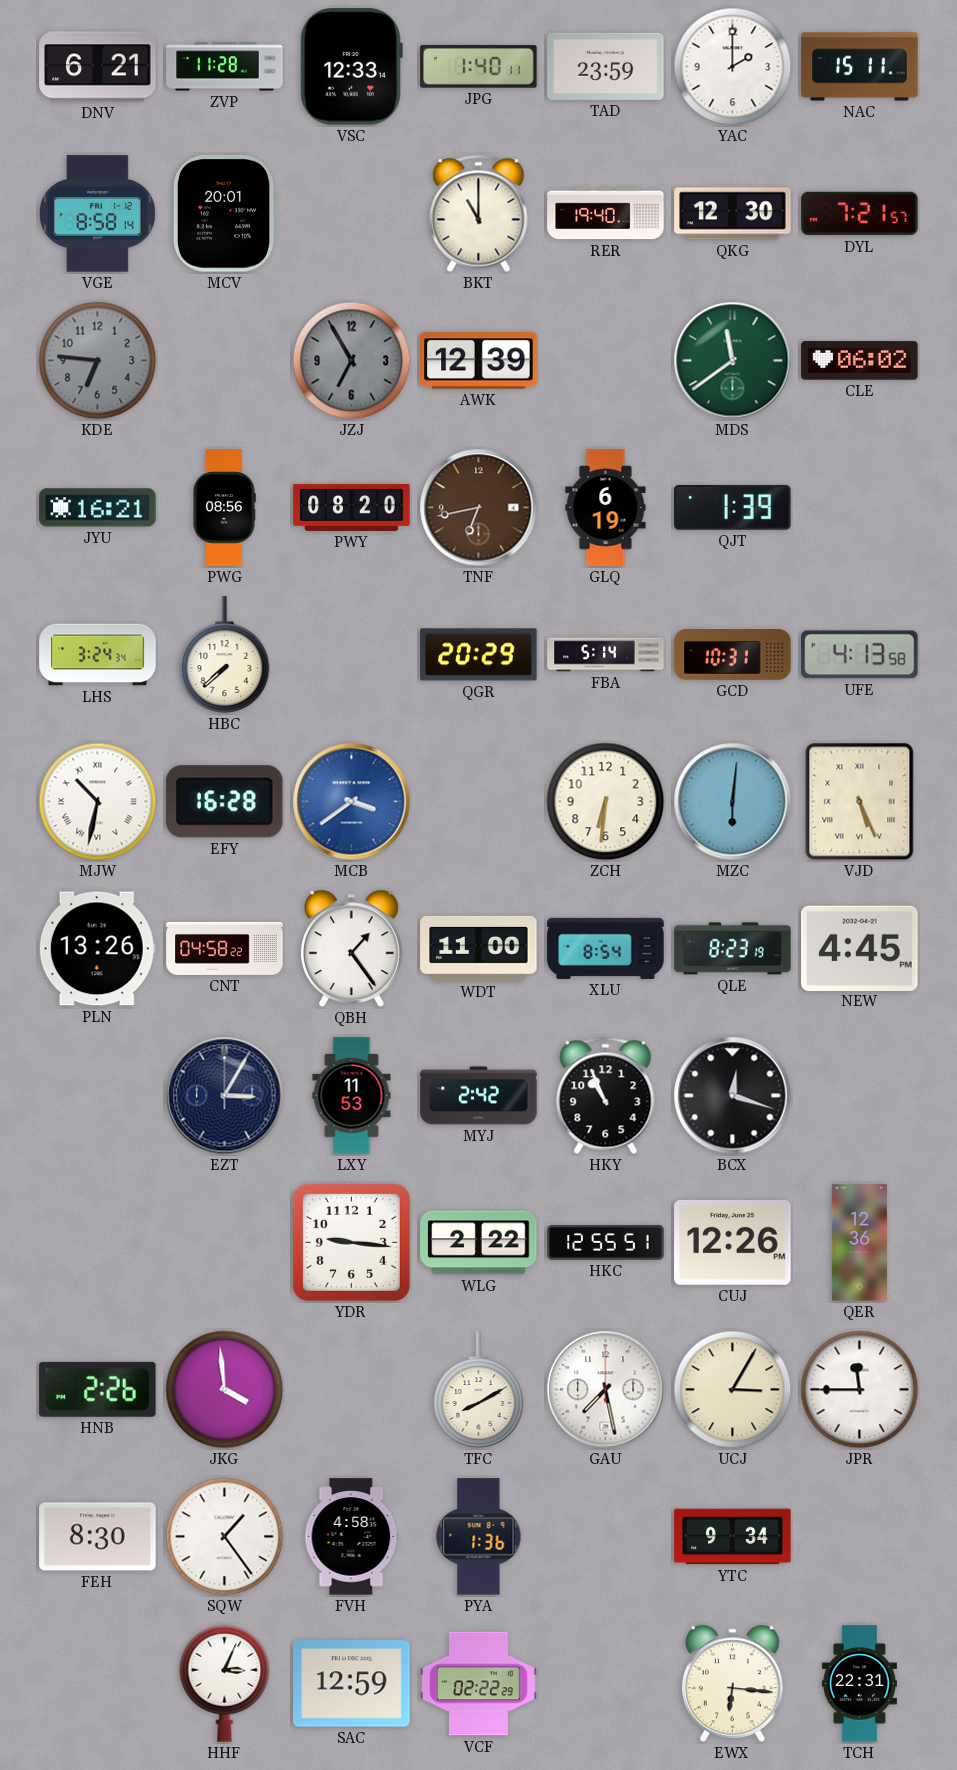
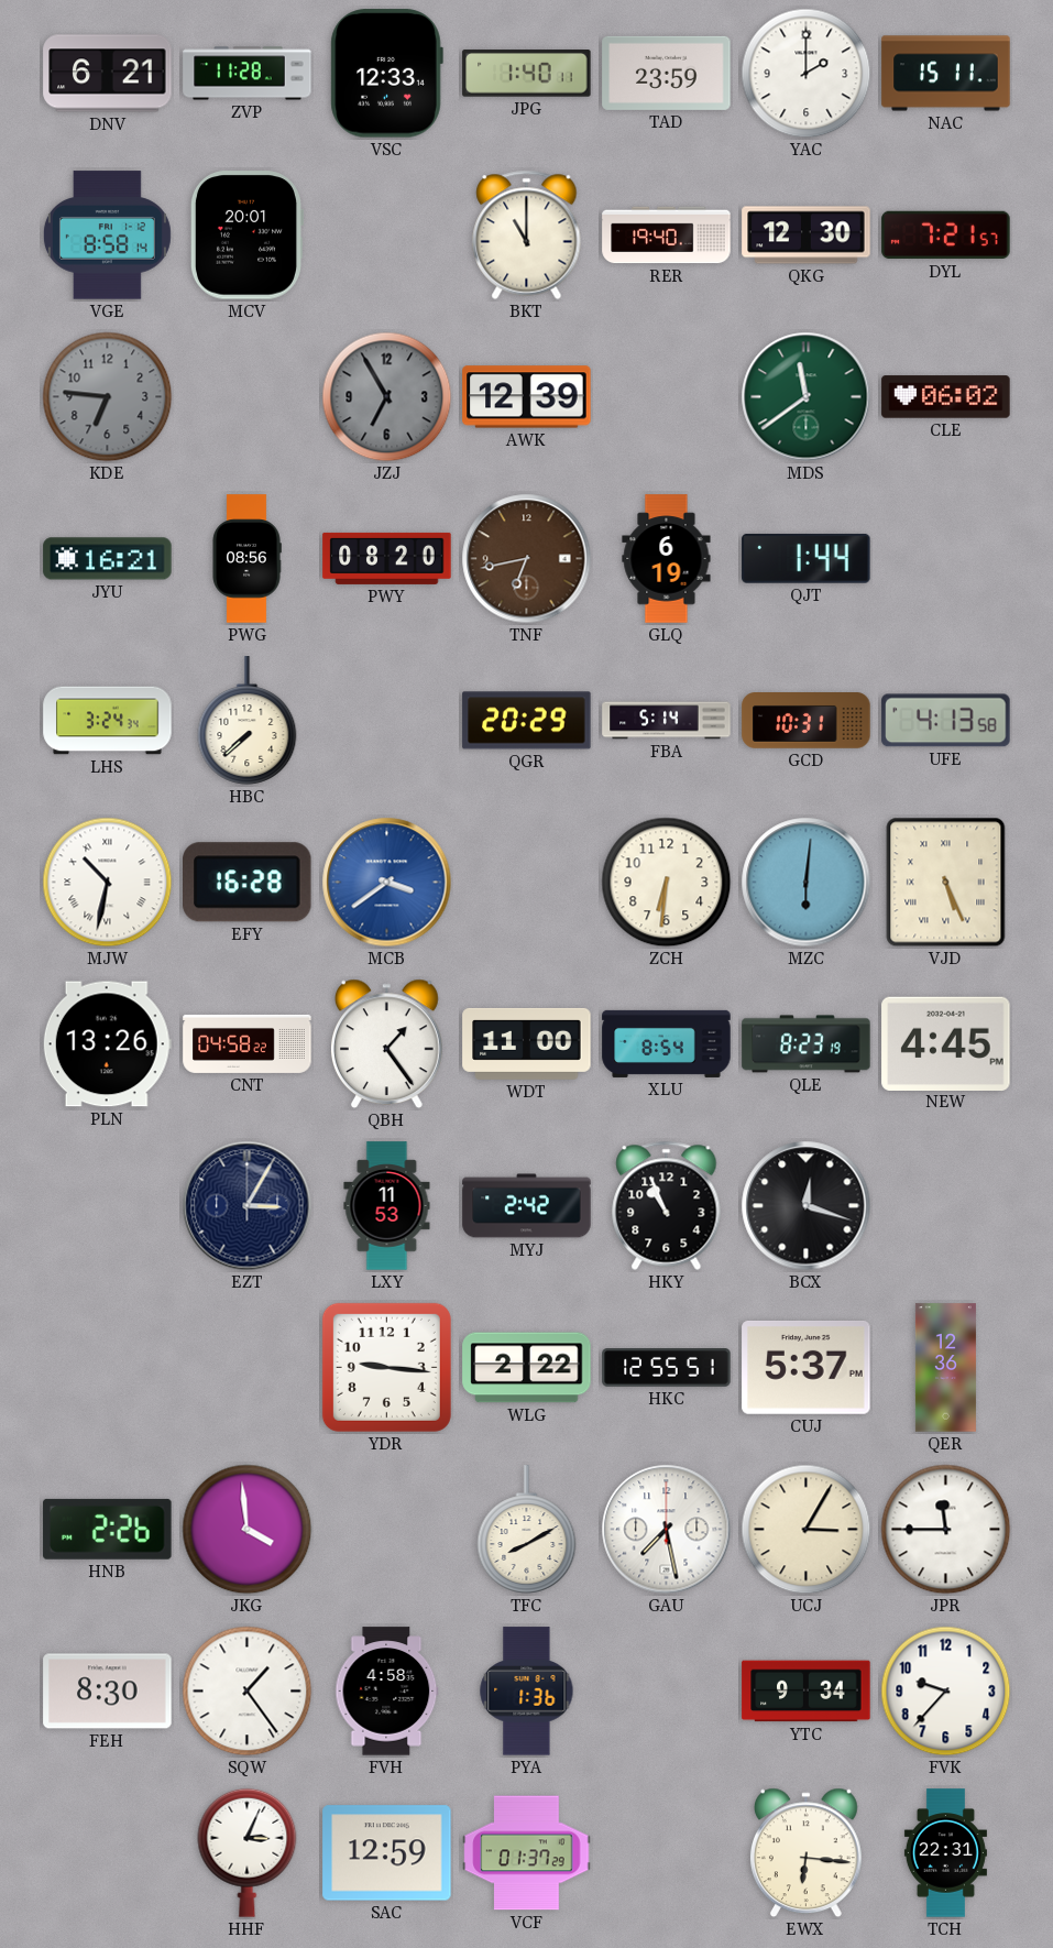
QJT: 1:39 -> 1:44 (807, 558)
CUJ: 12:26 -> 5:37 (807, 1367)
FVK: none -> 9:37 (946, 1692)
VCF: 02:22 -> 01:37 (527, 1853)
